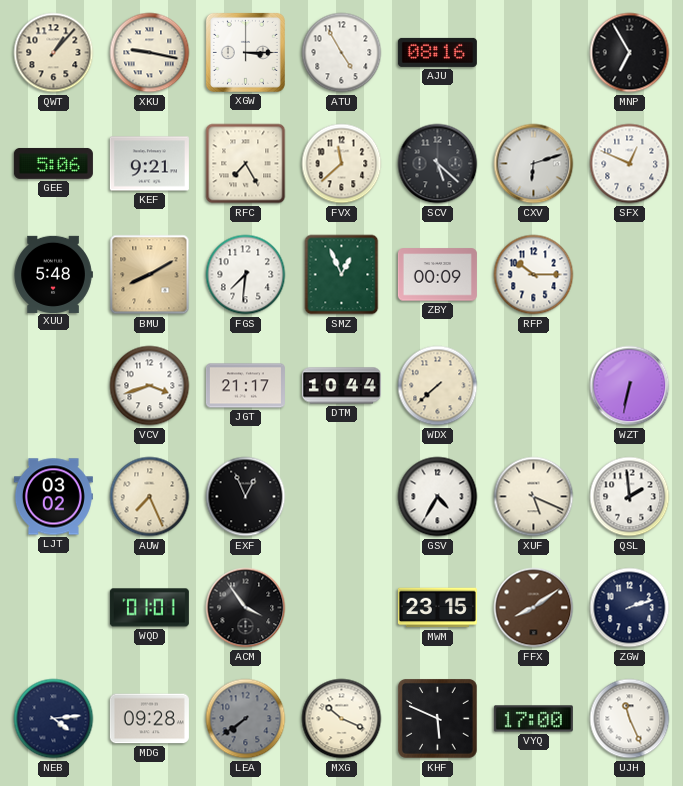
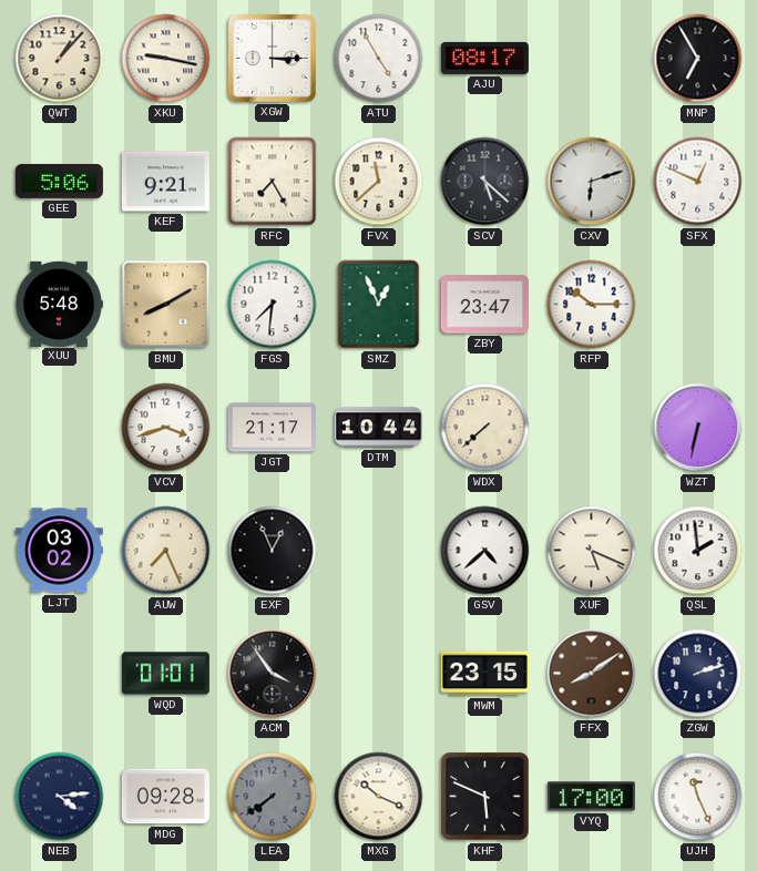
AJU: 08:16 -> 08:17 (484, 58)
ZBY: 00:09 -> 23:47 (484, 305)
GSV: 4:35 -> 4:38 (485, 551)
